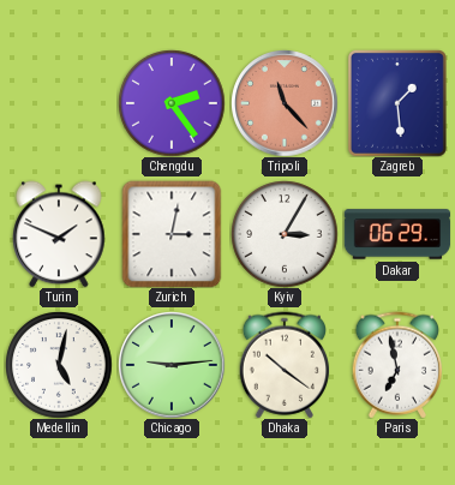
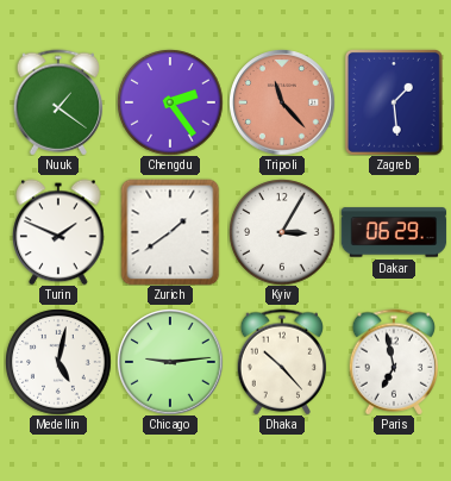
Nuuk: none -> 1:21 (58, 102)
Zurich: 3:02 -> 1:39 (170, 232)
Dhaka: 10:21 -> 10:23 (282, 362)
